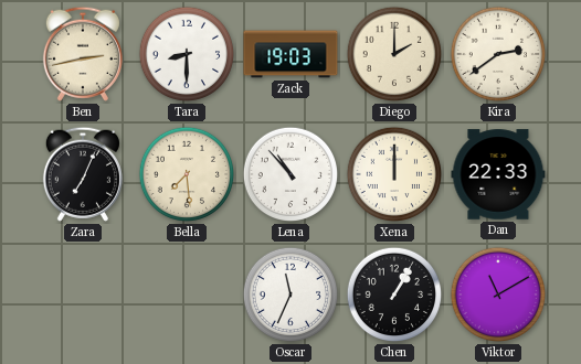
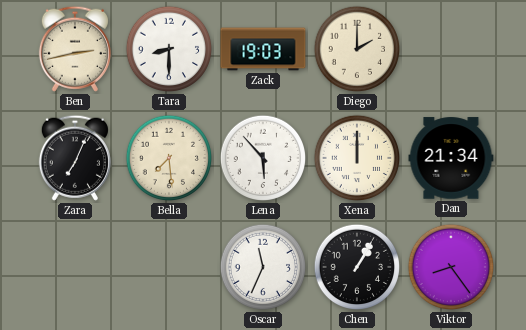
Kira: 2:39 -> none (498, 54)
Lena: 10:53 -> 5:53 (263, 158)
Dan: 22:33 -> 21:34 (451, 158)
Viktor: 11:10 -> 8:24 (451, 267)
